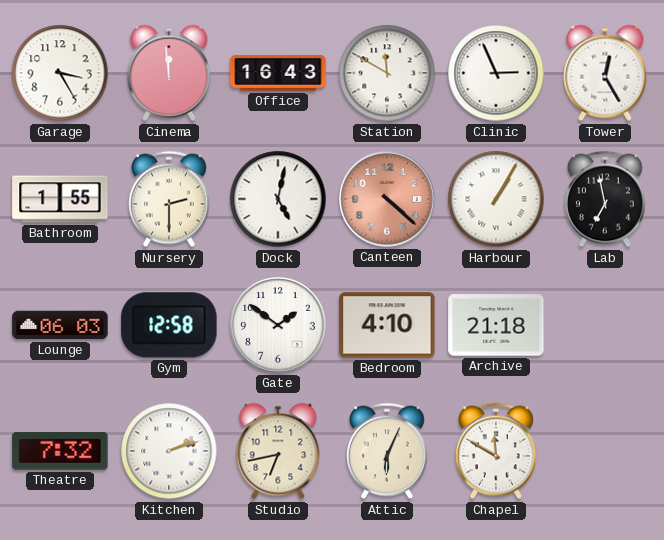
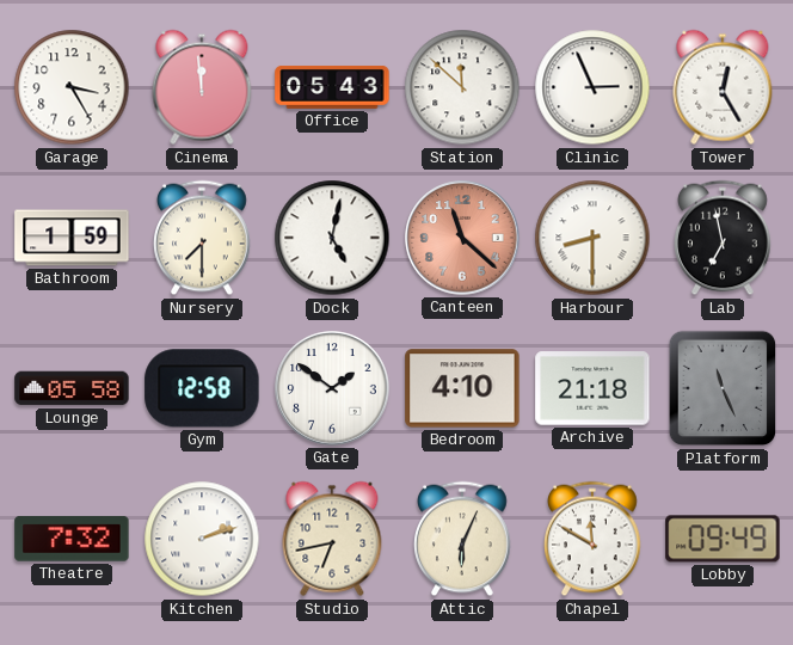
Office: 16:43 -> 05:43 (332, 87)
Station: 11:50 -> 11:52 (462, 87)
Bathroom: 1:55 -> 1:59 (72, 238)
Nursery: 2:30 -> 7:30 (203, 238)
Canteen: 4:22 -> 11:22 (462, 238)
Harbour: 1:05 -> 8:30 (592, 238)
Lounge: 06:03 -> 05:58 (72, 388)
Platform: none -> 11:26 (723, 388)
Lobby: none -> 09:49 (723, 539)
